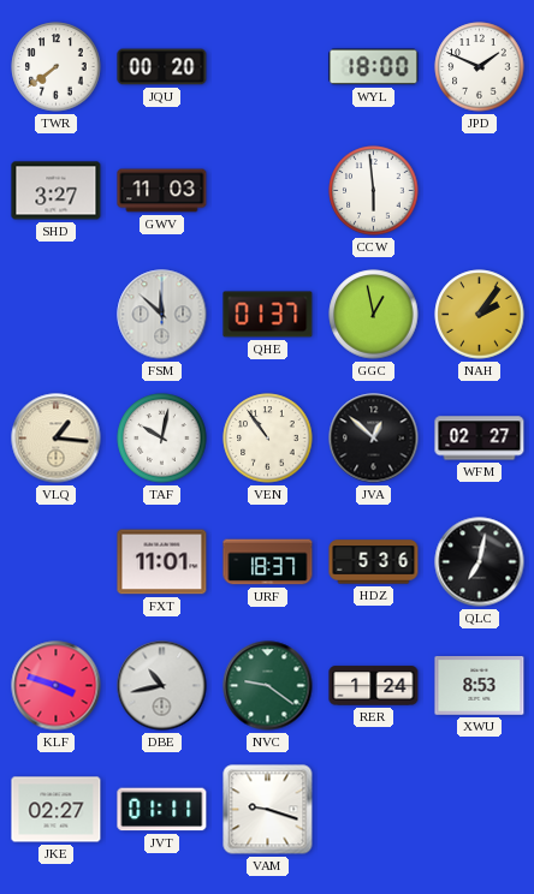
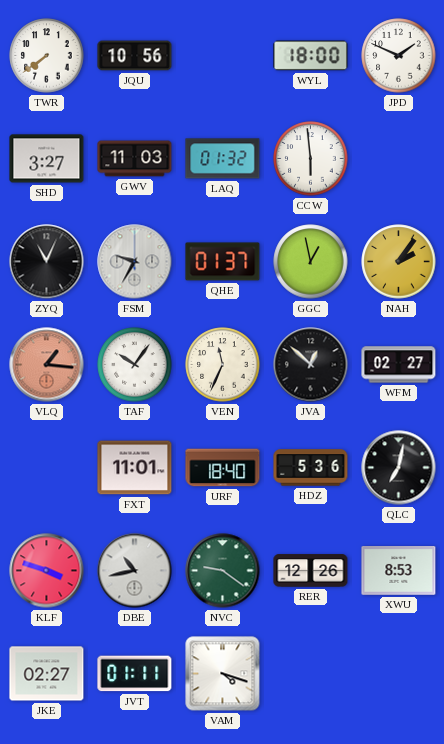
JQU: 00:20 -> 10:56 (135, 56)
LAQ: none -> 01:32 (223, 159)
ZYQ: none -> 11:04 (47, 262)
FSM: 11:52 -> 9:35 (135, 262)
VLQ dial: cream -> salmon (47, 365)
TAF: 10:02 -> 10:06 (135, 365)
VEN: 10:54 -> 11:34 (223, 365)
URF: 18:37 -> 18:40 (223, 468)
RER: 1:24 -> 12:26 (311, 571)
VAM: 9:18 -> 4:18 (223, 674)
